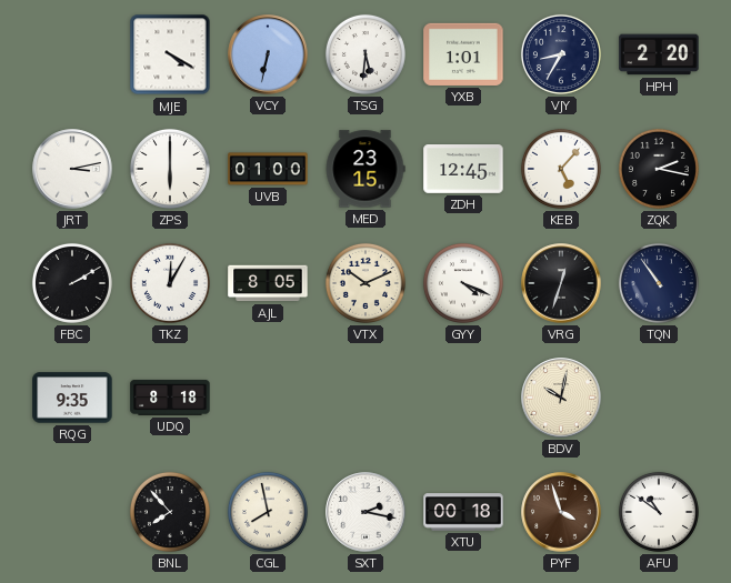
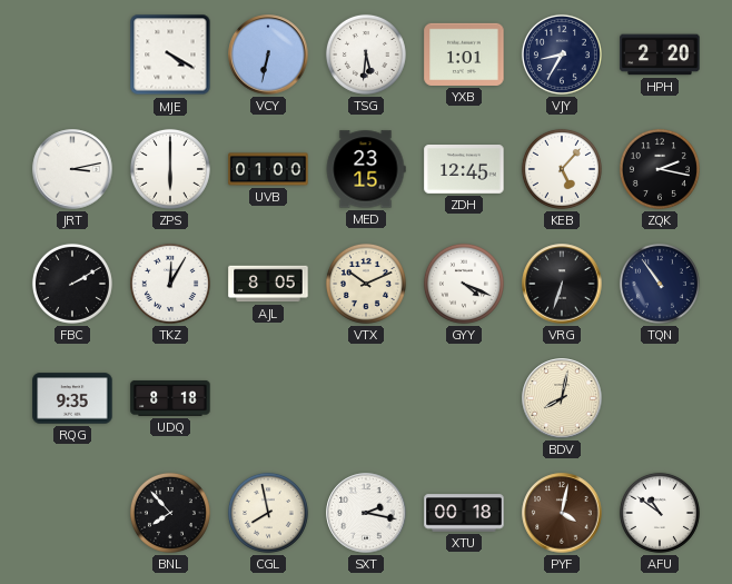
VRG: 12:33 -> 6:33 (562, 284)
BDV: 10:02 -> 8:02 (562, 398)
PYF: 3:57 -> 4:02 (562, 513)
